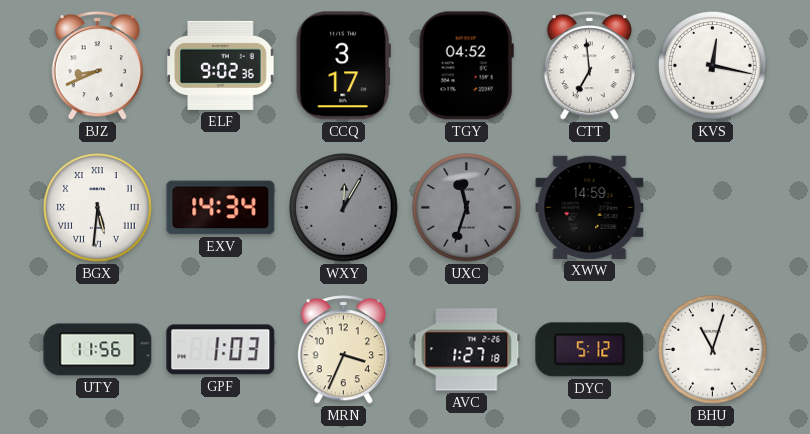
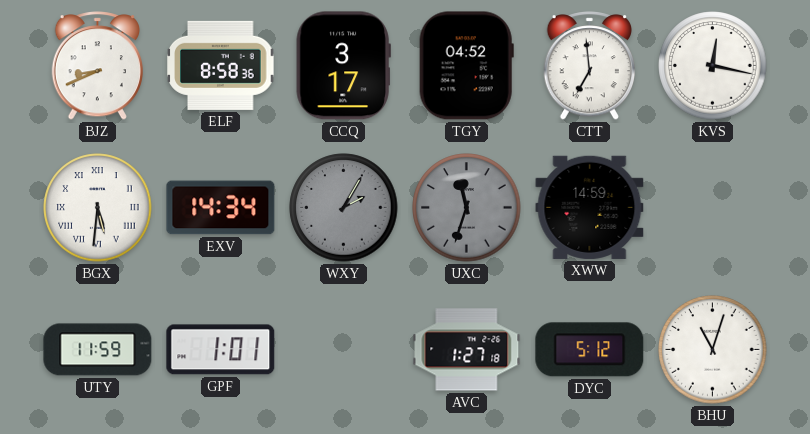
ELF: 9:02 -> 8:58 (221, 65)
WXY: 12:05 -> 2:05 (344, 208)
UTY: 11:56 -> 11:59 (98, 350)
GPF: 1:03 -> 1:01 (221, 350)
MRN: 3:34 -> none (343, 350)
